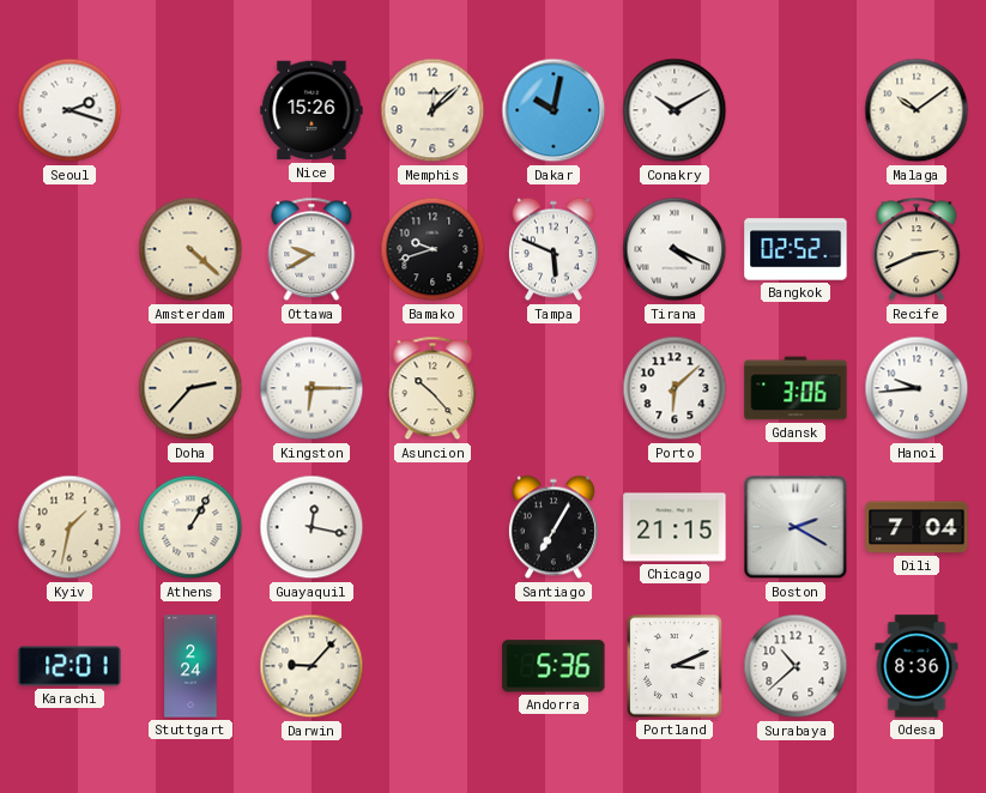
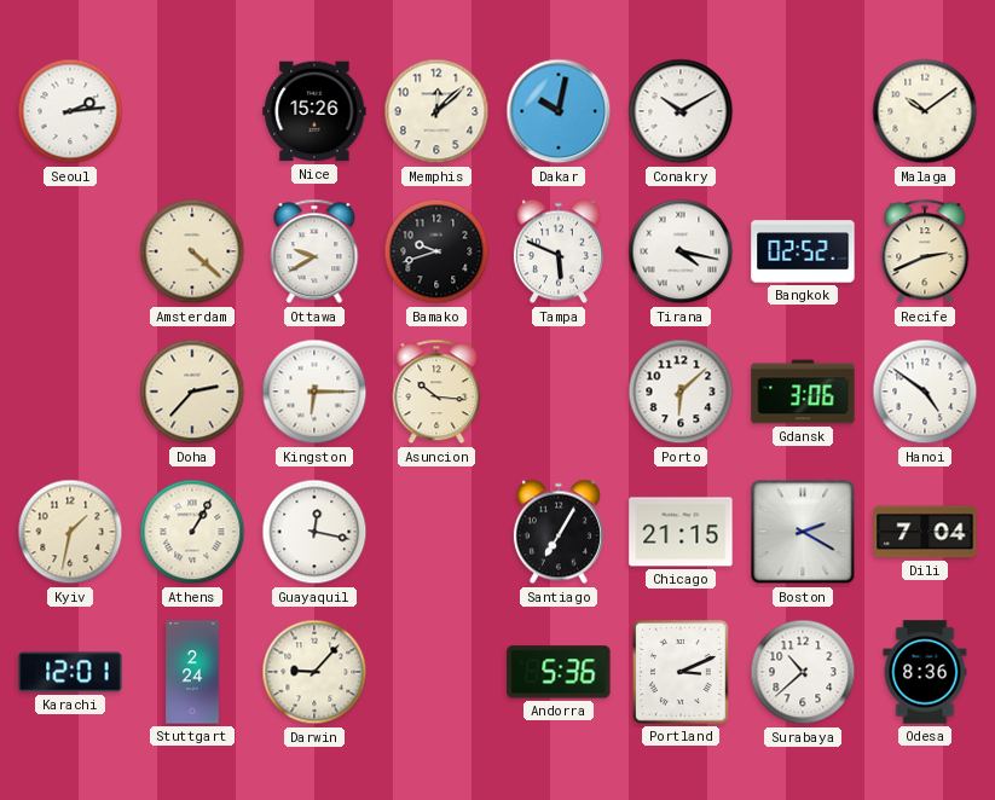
Seoul: 2:18 -> 2:14 (70, 111)
Tirana: 4:19 -> 4:17 (681, 251)
Asuncion: 10:23 -> 10:16 (436, 392)
Hanoi: 9:44 -> 4:51 (925, 392)
